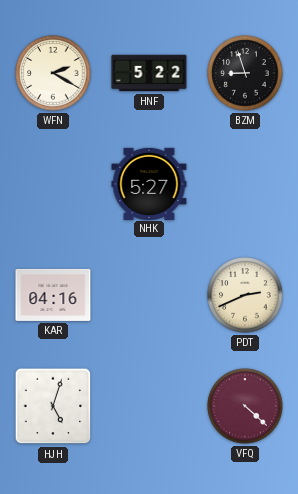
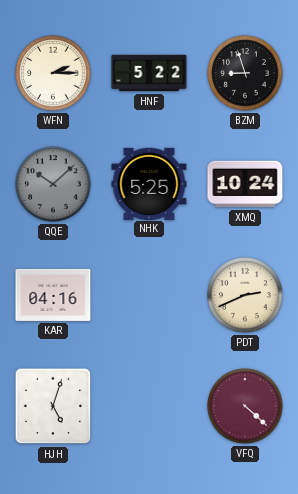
WFN: 2:20 -> 2:15 (53, 73)
QQE: none -> 10:08 (53, 184)
NHK: 5:27 -> 5:25 (149, 183)
XMQ: none -> 10:24 (245, 184)
